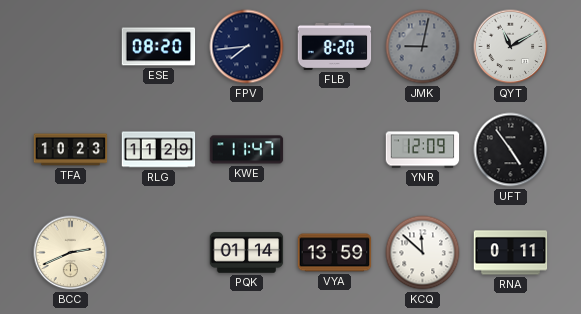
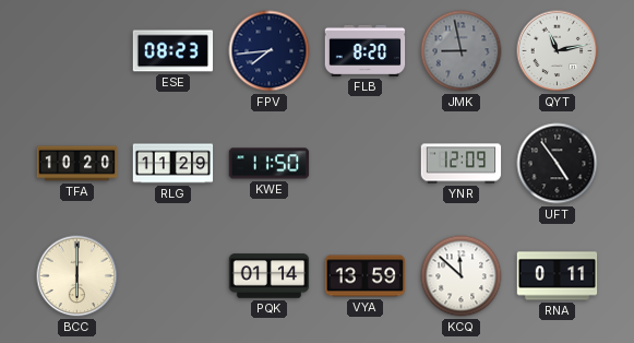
ESE: 08:20 -> 08:23 (174, 51)
JMK: 9:02 -> 8:58 (462, 51)
QYT: 11:10 -> 11:13 (558, 51)
TFA: 10:23 -> 10:20 (77, 164)
KWE: 11:47 -> 11:50 (270, 164)
BCC: 2:41 -> 6:00 (77, 276)
